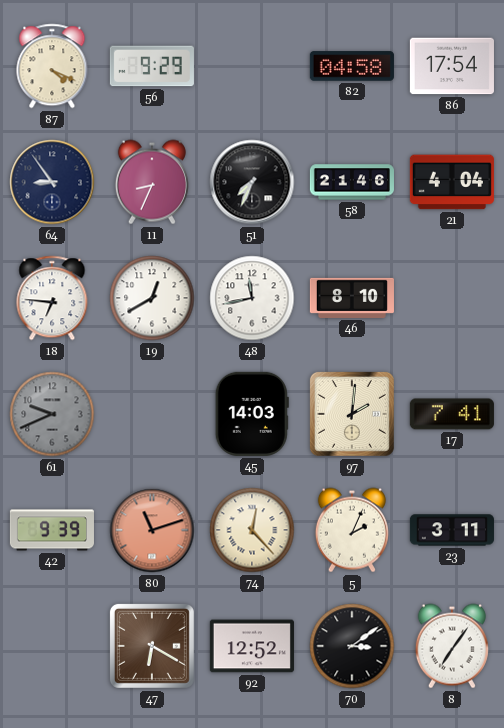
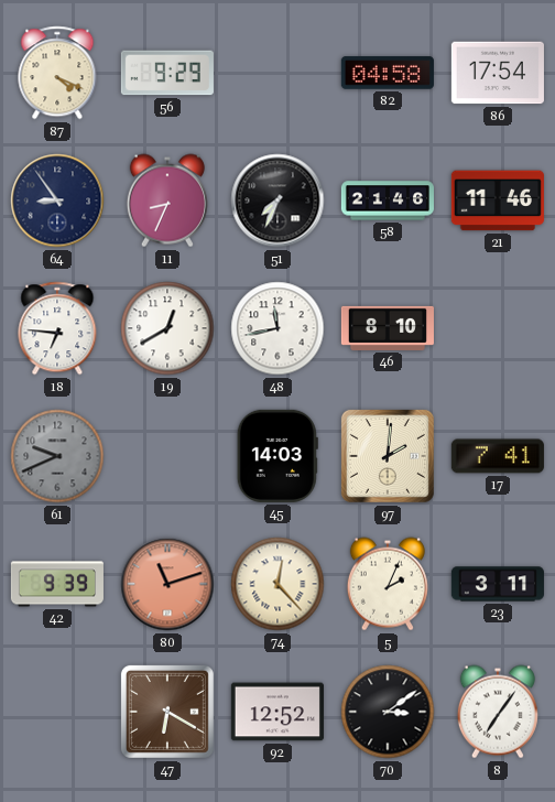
21: 4:04 -> 11:46 (498, 201)
